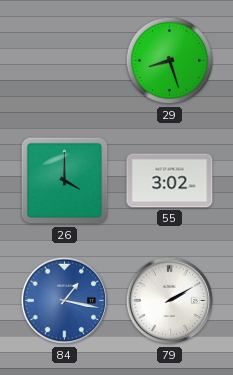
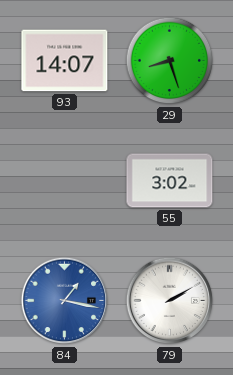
93: none -> 14:07 (65, 61)
26: 4:00 -> none (65, 181)
